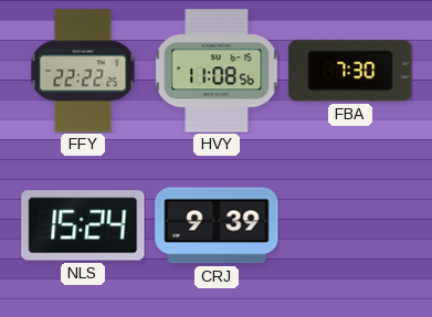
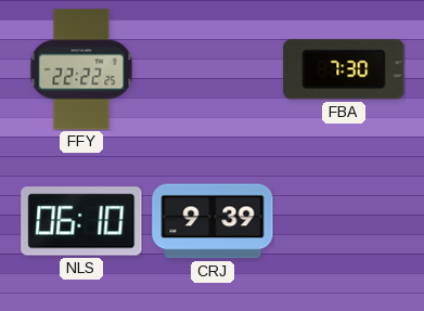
HVY: 11:08 -> none (217, 71)
NLS: 15:24 -> 06:10 (81, 221)
